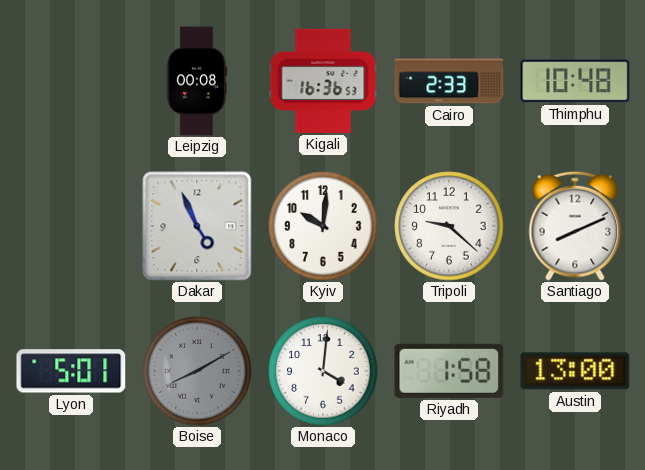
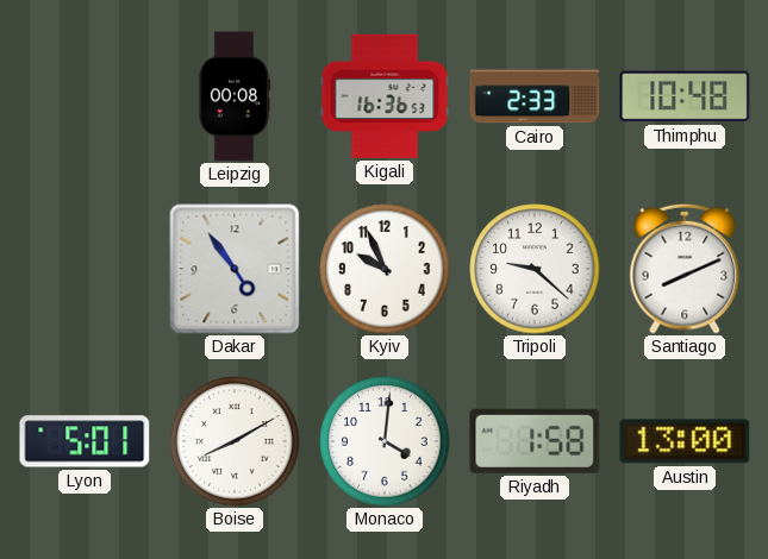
Dakar: 4:56 -> 4:54 (235, 269)
Kyiv: 10:01 -> 9:56 (385, 269)
Boise dial: grey -> white (235, 441)
